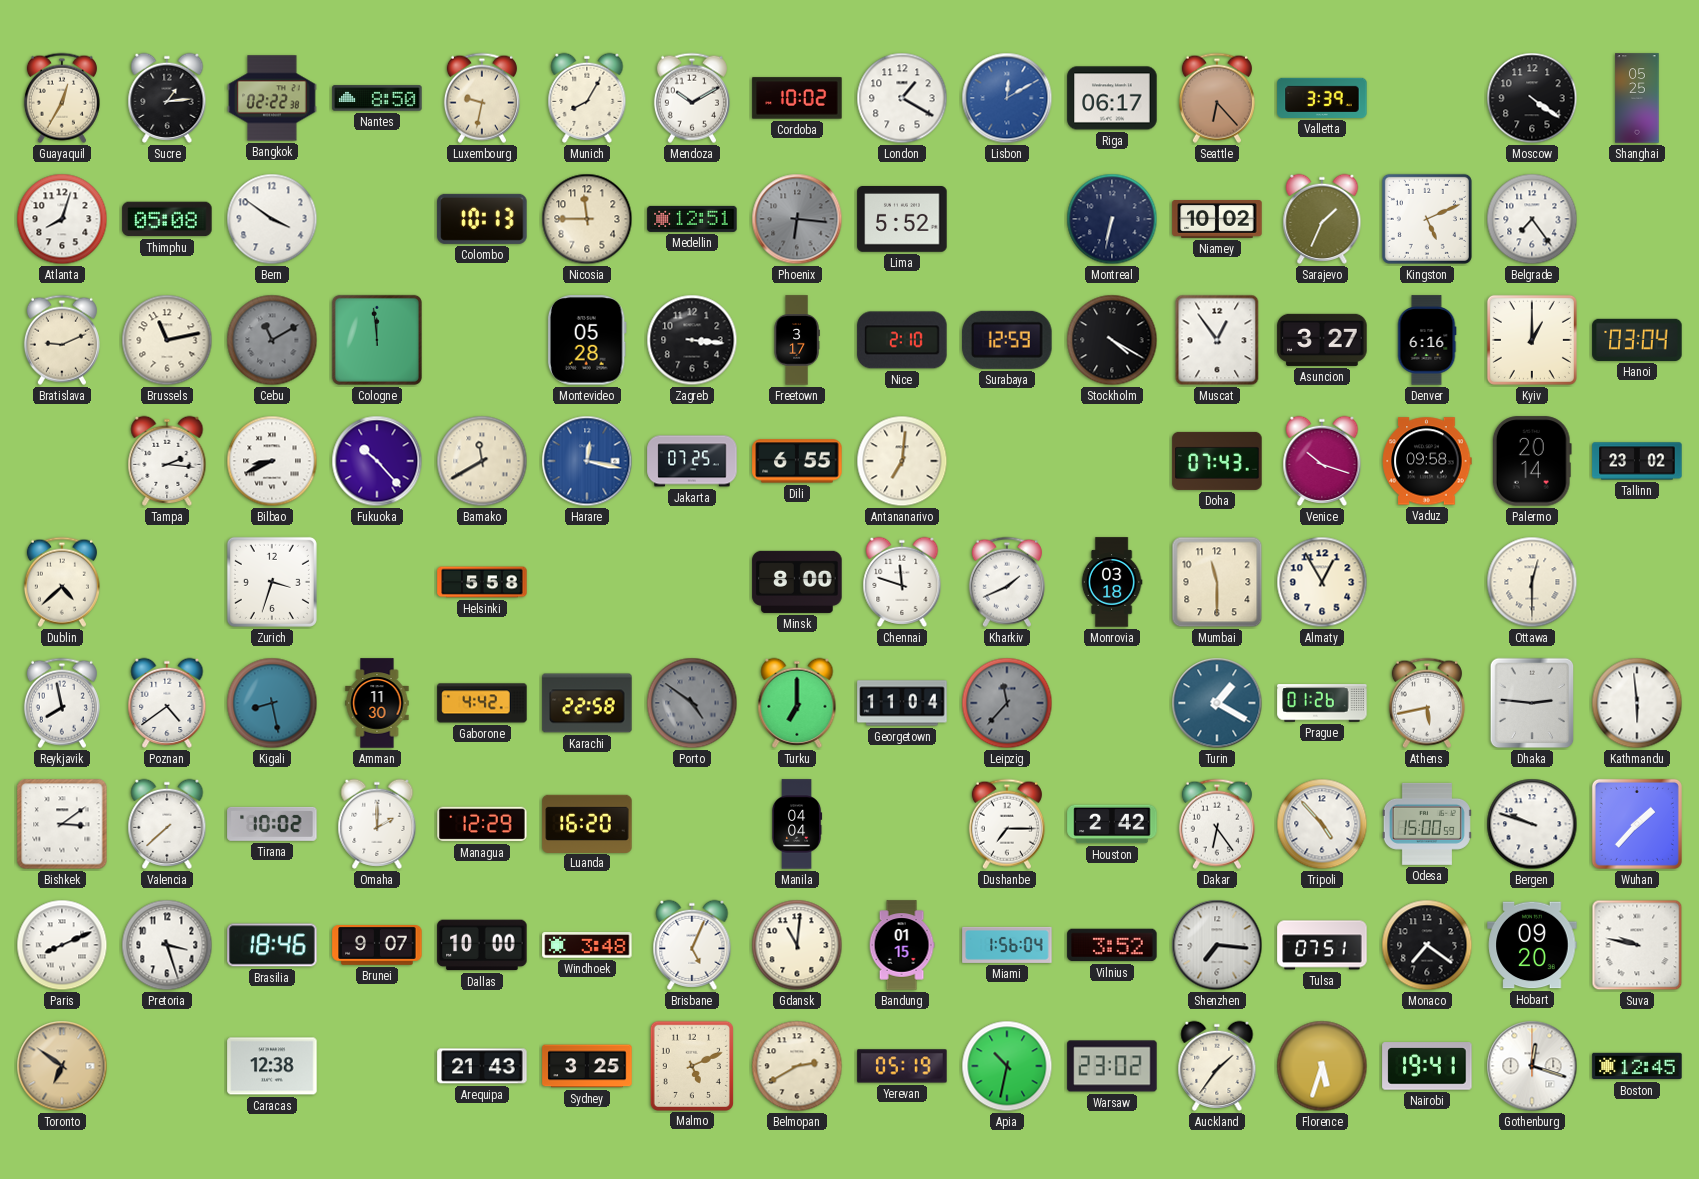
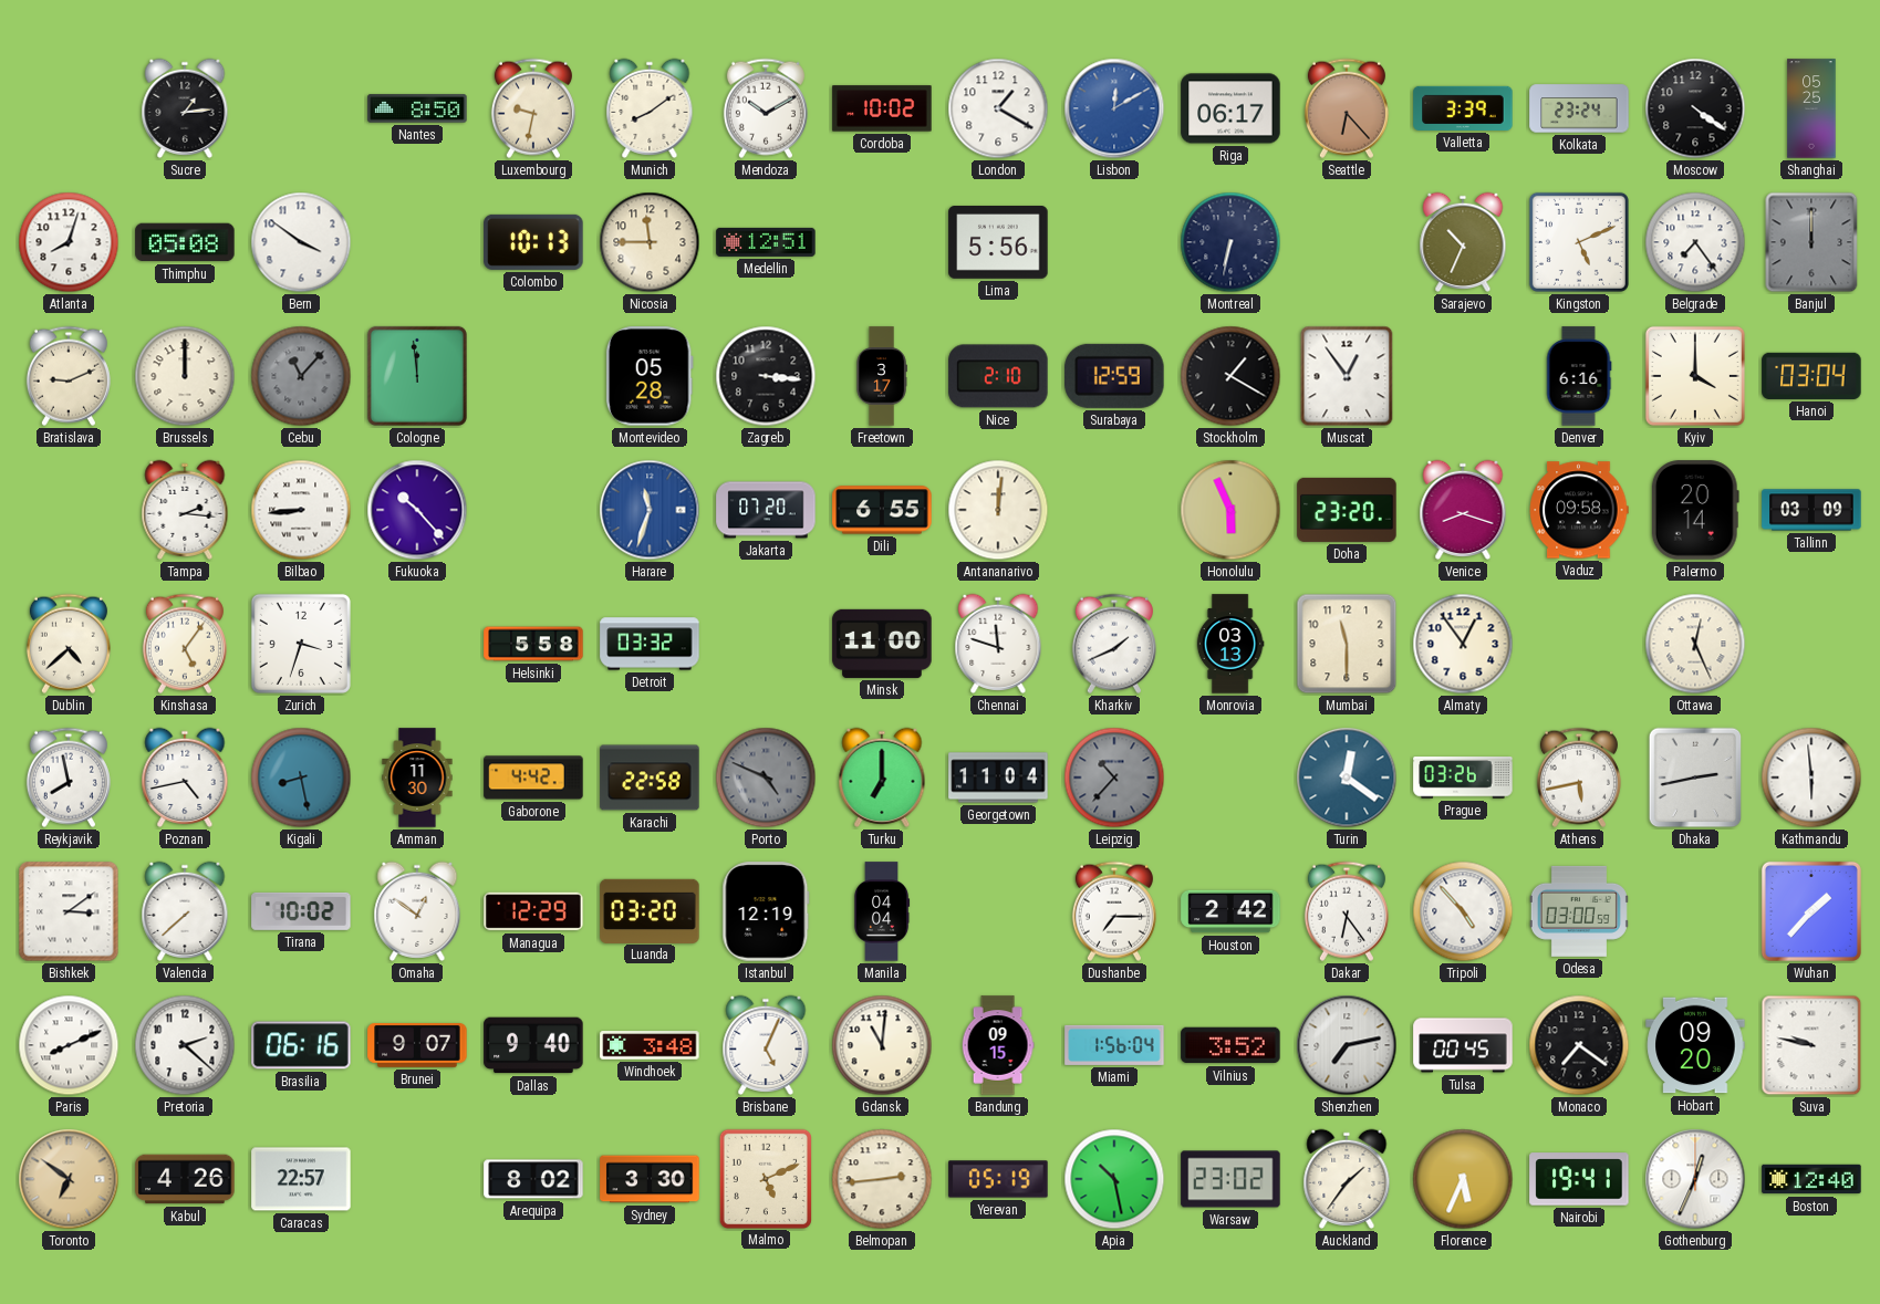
Guayaquil: 12:35 -> none (62, 98)
Bangkok: 02:22 -> none (272, 98)
Munich: 8:05 -> 8:09 (650, 108)
Kolkata: none -> 23:24 (1579, 108)
Phoenix: 6:16 -> none (797, 219)
Lima: 5:52 -> 5:56 (998, 243)
Niamey: 10:02 -> none (1217, 220)
Sarajevo: 1:34 -> 10:34 (1463, 242)
Banjul: none -> 12:00 (1811, 242)
Brussels: 11:13 -> 12:00 (185, 376)
Cebu: 11:10 -> 11:07 (301, 376)
Stockholm: 4:20 -> 1:20 (1230, 376)
Asuncion: 3:27 -> none (1322, 340)
Kyiv: 1:00 -> 4:00 (1695, 376)
Bilbao: 8:41 -> 8:44 (301, 510)
Bamako: 11:40 -> none (482, 461)
Harare: 12:17 -> 11:33 (650, 510)
Jakarta: 07:25 -> 07:20 (766, 510)
Antananarivo: 7:01 -> 12:01 (998, 510)
Honolulu: none -> 5:56 (1230, 510)
Doha: 07:43 -> 23:20 (1347, 510)
Venice: 10:18 -> 8:18 (1463, 510)
Tallinn: 23:02 -> 03:09 (1811, 510)
Kinshasa: none -> 5:06 (185, 644)
Detroit: none -> 03:32 (650, 644)
Minsk: 8:00 -> 11:00 (882, 644)
Monrovia: 03:18 -> 03:13 (1230, 644)
Almaty: 12:55 -> 12:54 (1463, 644)
Ottawa: 12:30 -> 12:26 (1695, 644)
Poznan: 4:39 -> 4:43 (185, 778)
Porto: 4:51 -> 4:49 (766, 778)
Leipzig: 11:37 -> 10:37 (1114, 778)
Turin: 1:20 -> 12:21 (1347, 778)
Prague: 01:26 -> 03:26 (1463, 778)
Dhaka: 2:46 -> 2:43 (1695, 778)
Omaha: 2:00 -> 12:51 (417, 911)
Luanda: 16:20 -> 03:20 (650, 910)
Istanbul: none -> 12:19 (766, 911)
Odesa: 15:00 -> 03:00 (1579, 911)
Bergen: 9:48 -> none (1532, 824)
Pretoria: 3:27 -> 2:22 (185, 1045)
Brasilia: 18:46 -> 06:16 (301, 1045)
Dallas: 10:00 -> 9:40 (533, 1045)
Bandung: 01:15 -> 09:15 (998, 1045)
Shenzhen: 7:16 -> 7:13 (1347, 1045)
Tulsa: 07:51 -> 00:45 (1463, 1045)
Kabul: none -> 4:26 (185, 1179)
Caracas: 12:38 -> 22:57 (301, 1179)
Arequipa: 21:43 -> 8:02 (533, 1179)
Sydney: 3:25 -> 3:30 (650, 1179)
Belmopan: 2:40 -> 2:44 (882, 1179)
Apia: 10:32 -> 10:28 (1114, 1179)
Florence: 5:33 -> 5:34 (1463, 1179)
Gothenburg: 12:18 -> 12:34 (1695, 1179)
Boston: 12:45 -> 12:40 (1811, 1179)
